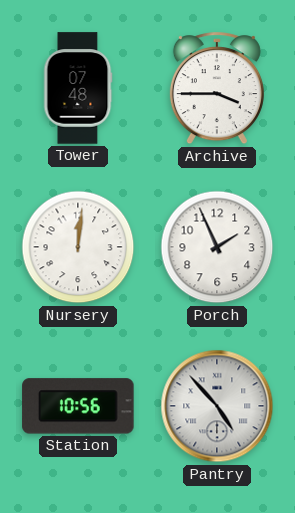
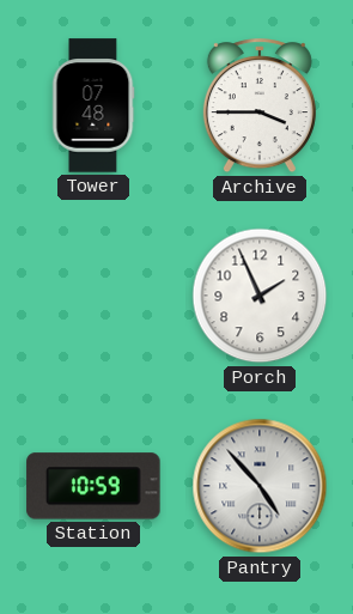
Nursery: 12:01 -> none (78, 247)
Station: 10:56 -> 10:59 (93, 486)
